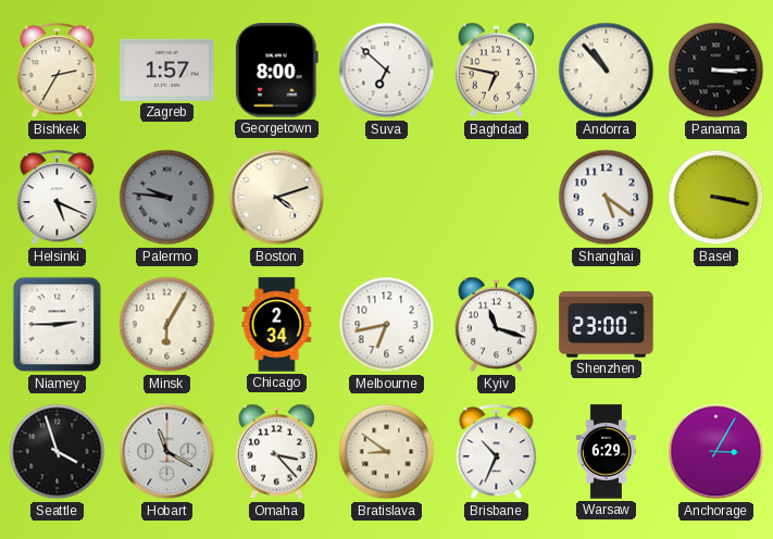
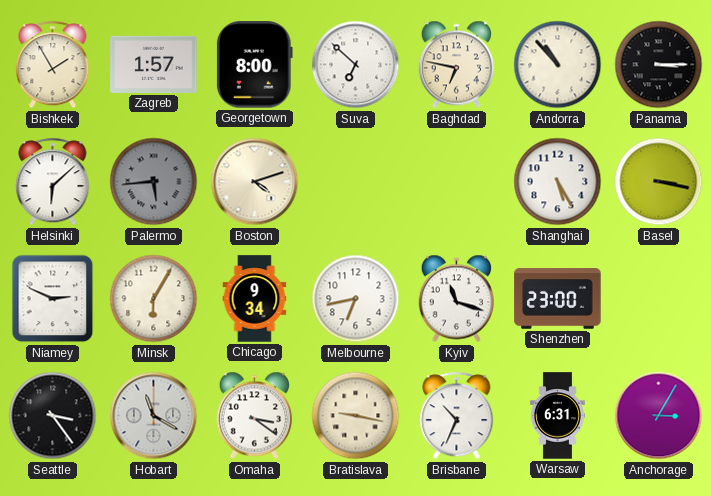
Bishkek: 2:35 -> 1:55 (53, 65)
Helsinki: 5:19 -> 6:08 (53, 182)
Palermo: 9:46 -> 5:44 (154, 182)
Shanghai: 5:21 -> 5:25 (558, 182)
Niamey: 2:45 -> 2:49 (53, 299)
Chicago: 2:34 -> 9:34 (255, 299)
Seattle: 3:57 -> 3:24 (53, 416)
Omaha: 3:23 -> 3:21 (254, 416)
Bratislava: 8:51 -> 9:17 (356, 416)
Warsaw: 6:29 -> 6:31 (557, 416)
